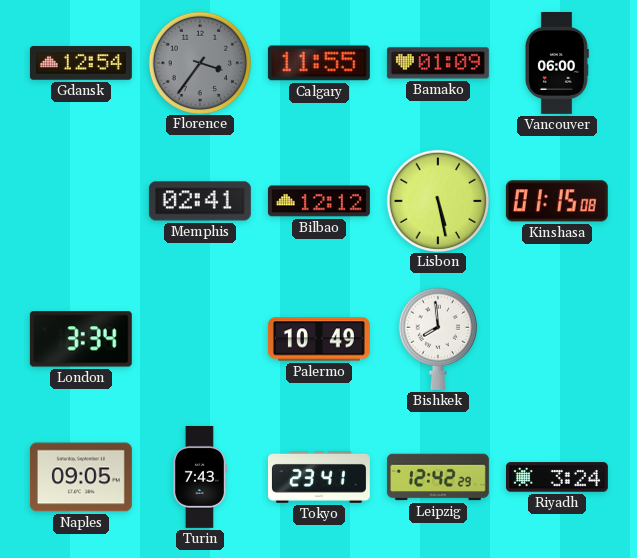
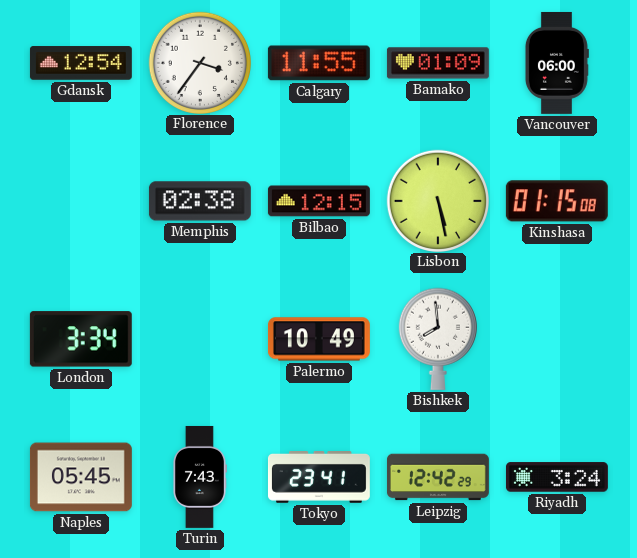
Florence dial: grey -> white (199, 62)
Memphis: 02:41 -> 02:38 (200, 201)
Bilbao: 12:12 -> 12:15 (319, 201)
Naples: 09:05 -> 05:45 (81, 477)
